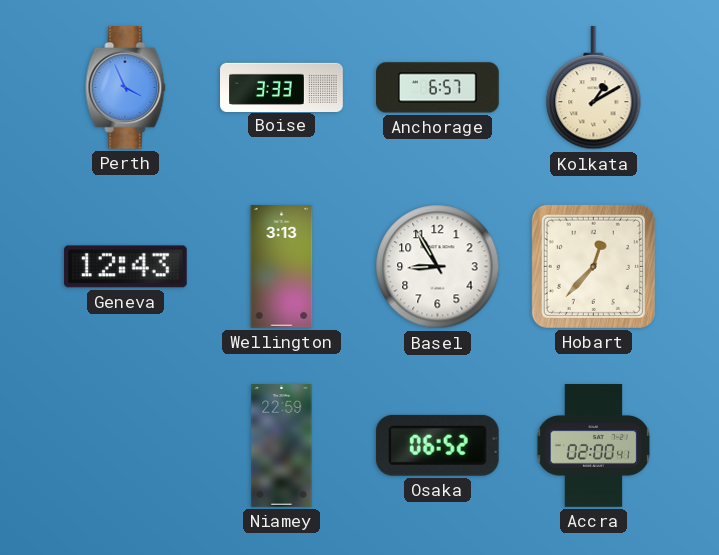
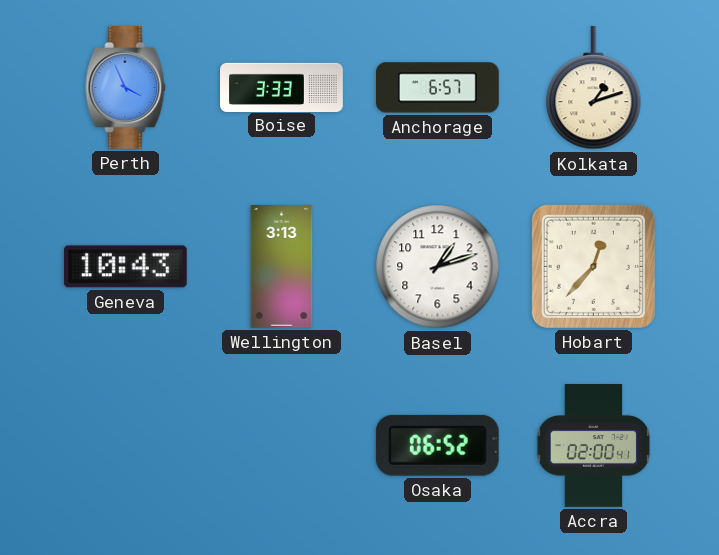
Kolkata: 1:10 -> 1:12 (594, 89)
Geneva: 12:43 -> 10:43 (125, 267)
Basel: 8:55 -> 1:12 (438, 267)
Niamey: 22:59 -> none (282, 446)
